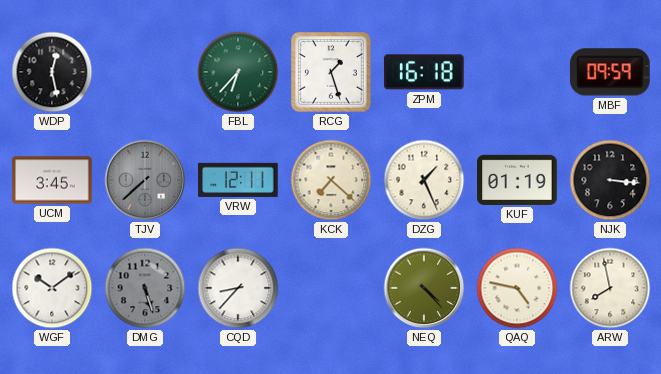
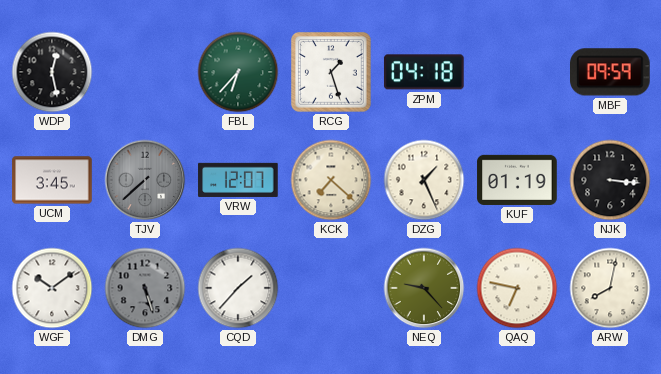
ZPM: 16:18 -> 04:18 (424, 72)
VRW: 12:11 -> 12:07 (238, 180)
CQD: 8:37 -> 1:37 (238, 288)
NEQ: 4:23 -> 9:23 (424, 288)
QAQ: 4:47 -> 6:47 (517, 288)
ARW: 7:58 -> 8:02 (610, 288)
